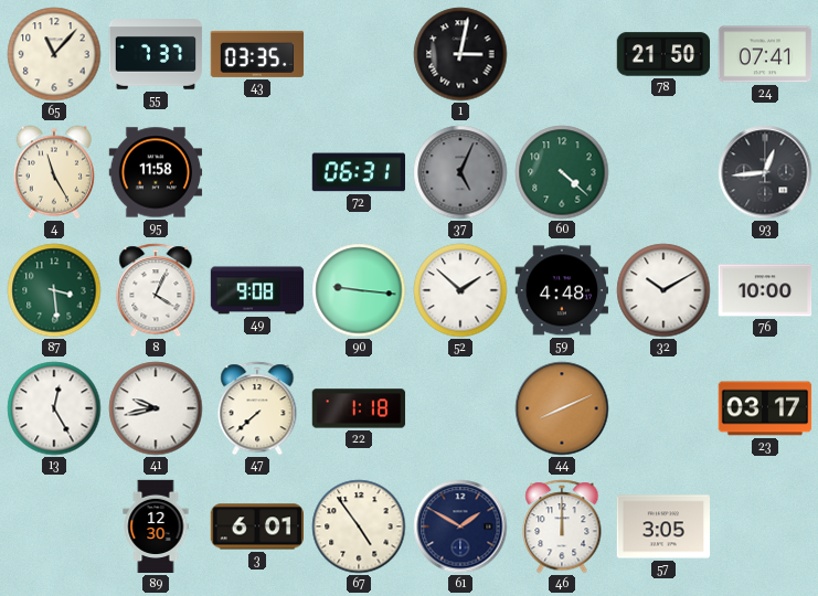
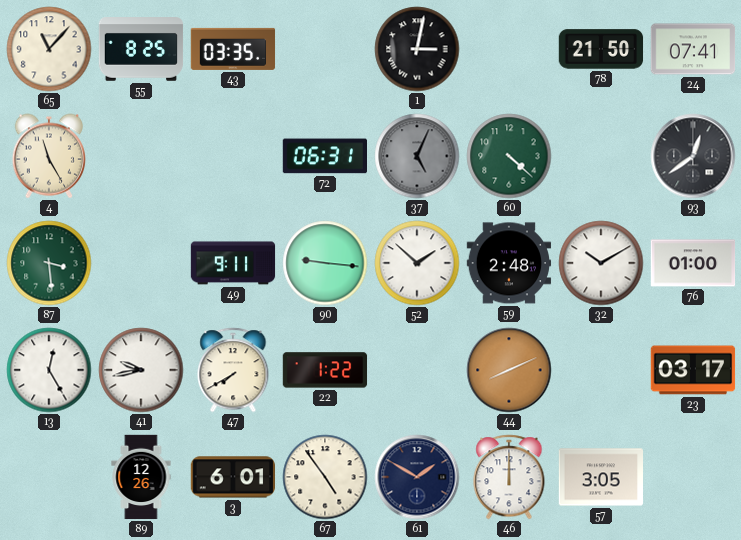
55: 7:37 -> 8:25 (141, 49)
95: 11:58 -> none (156, 172)
93: 12:44 -> 12:39 (693, 156)
8: 4:04 -> none (156, 290)
49: 9:08 -> 9:11 (233, 263)
59: 4:48 -> 2:48 (509, 263)
76: 10:00 -> 01:00 (693, 263)
47: 7:38 -> 7:40 (233, 370)
22: 1:18 -> 1:22 (325, 370)
89: 12:30 -> 12:26 (141, 477)
